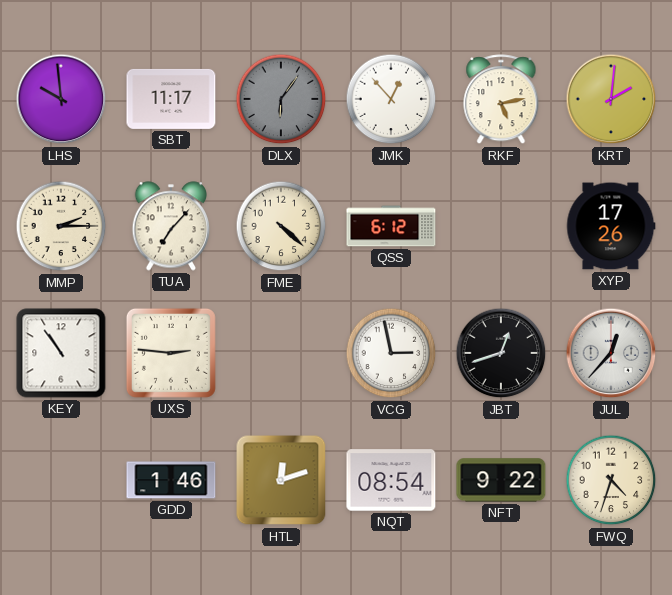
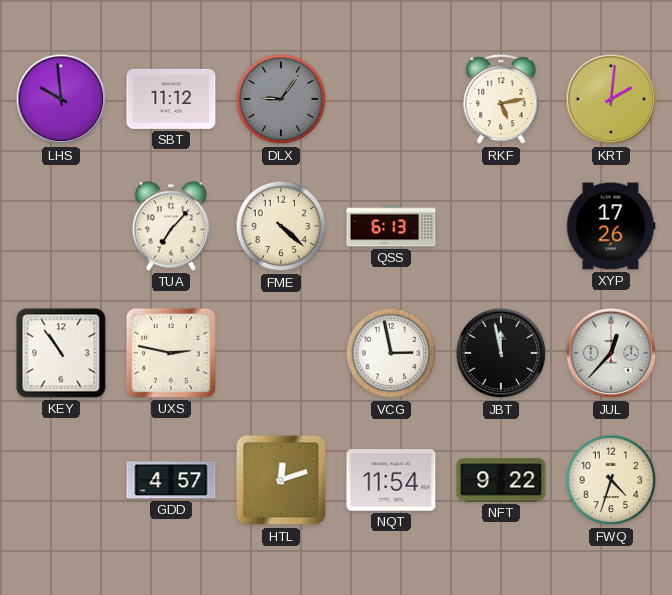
SBT: 11:17 -> 11:12 (171, 99)
DLX: 6:06 -> 9:06 (281, 99)
JMK: 12:53 -> none (391, 99)
MMP: 2:15 -> none (61, 226)
QSS: 6:12 -> 6:13 (391, 226)
UXS: 2:46 -> 2:47 (171, 353)
JBT: 12:42 -> 11:58 (501, 353)
GDD: 1:46 -> 4:57 (171, 480)
NQT: 08:54 -> 11:54 (391, 480)
